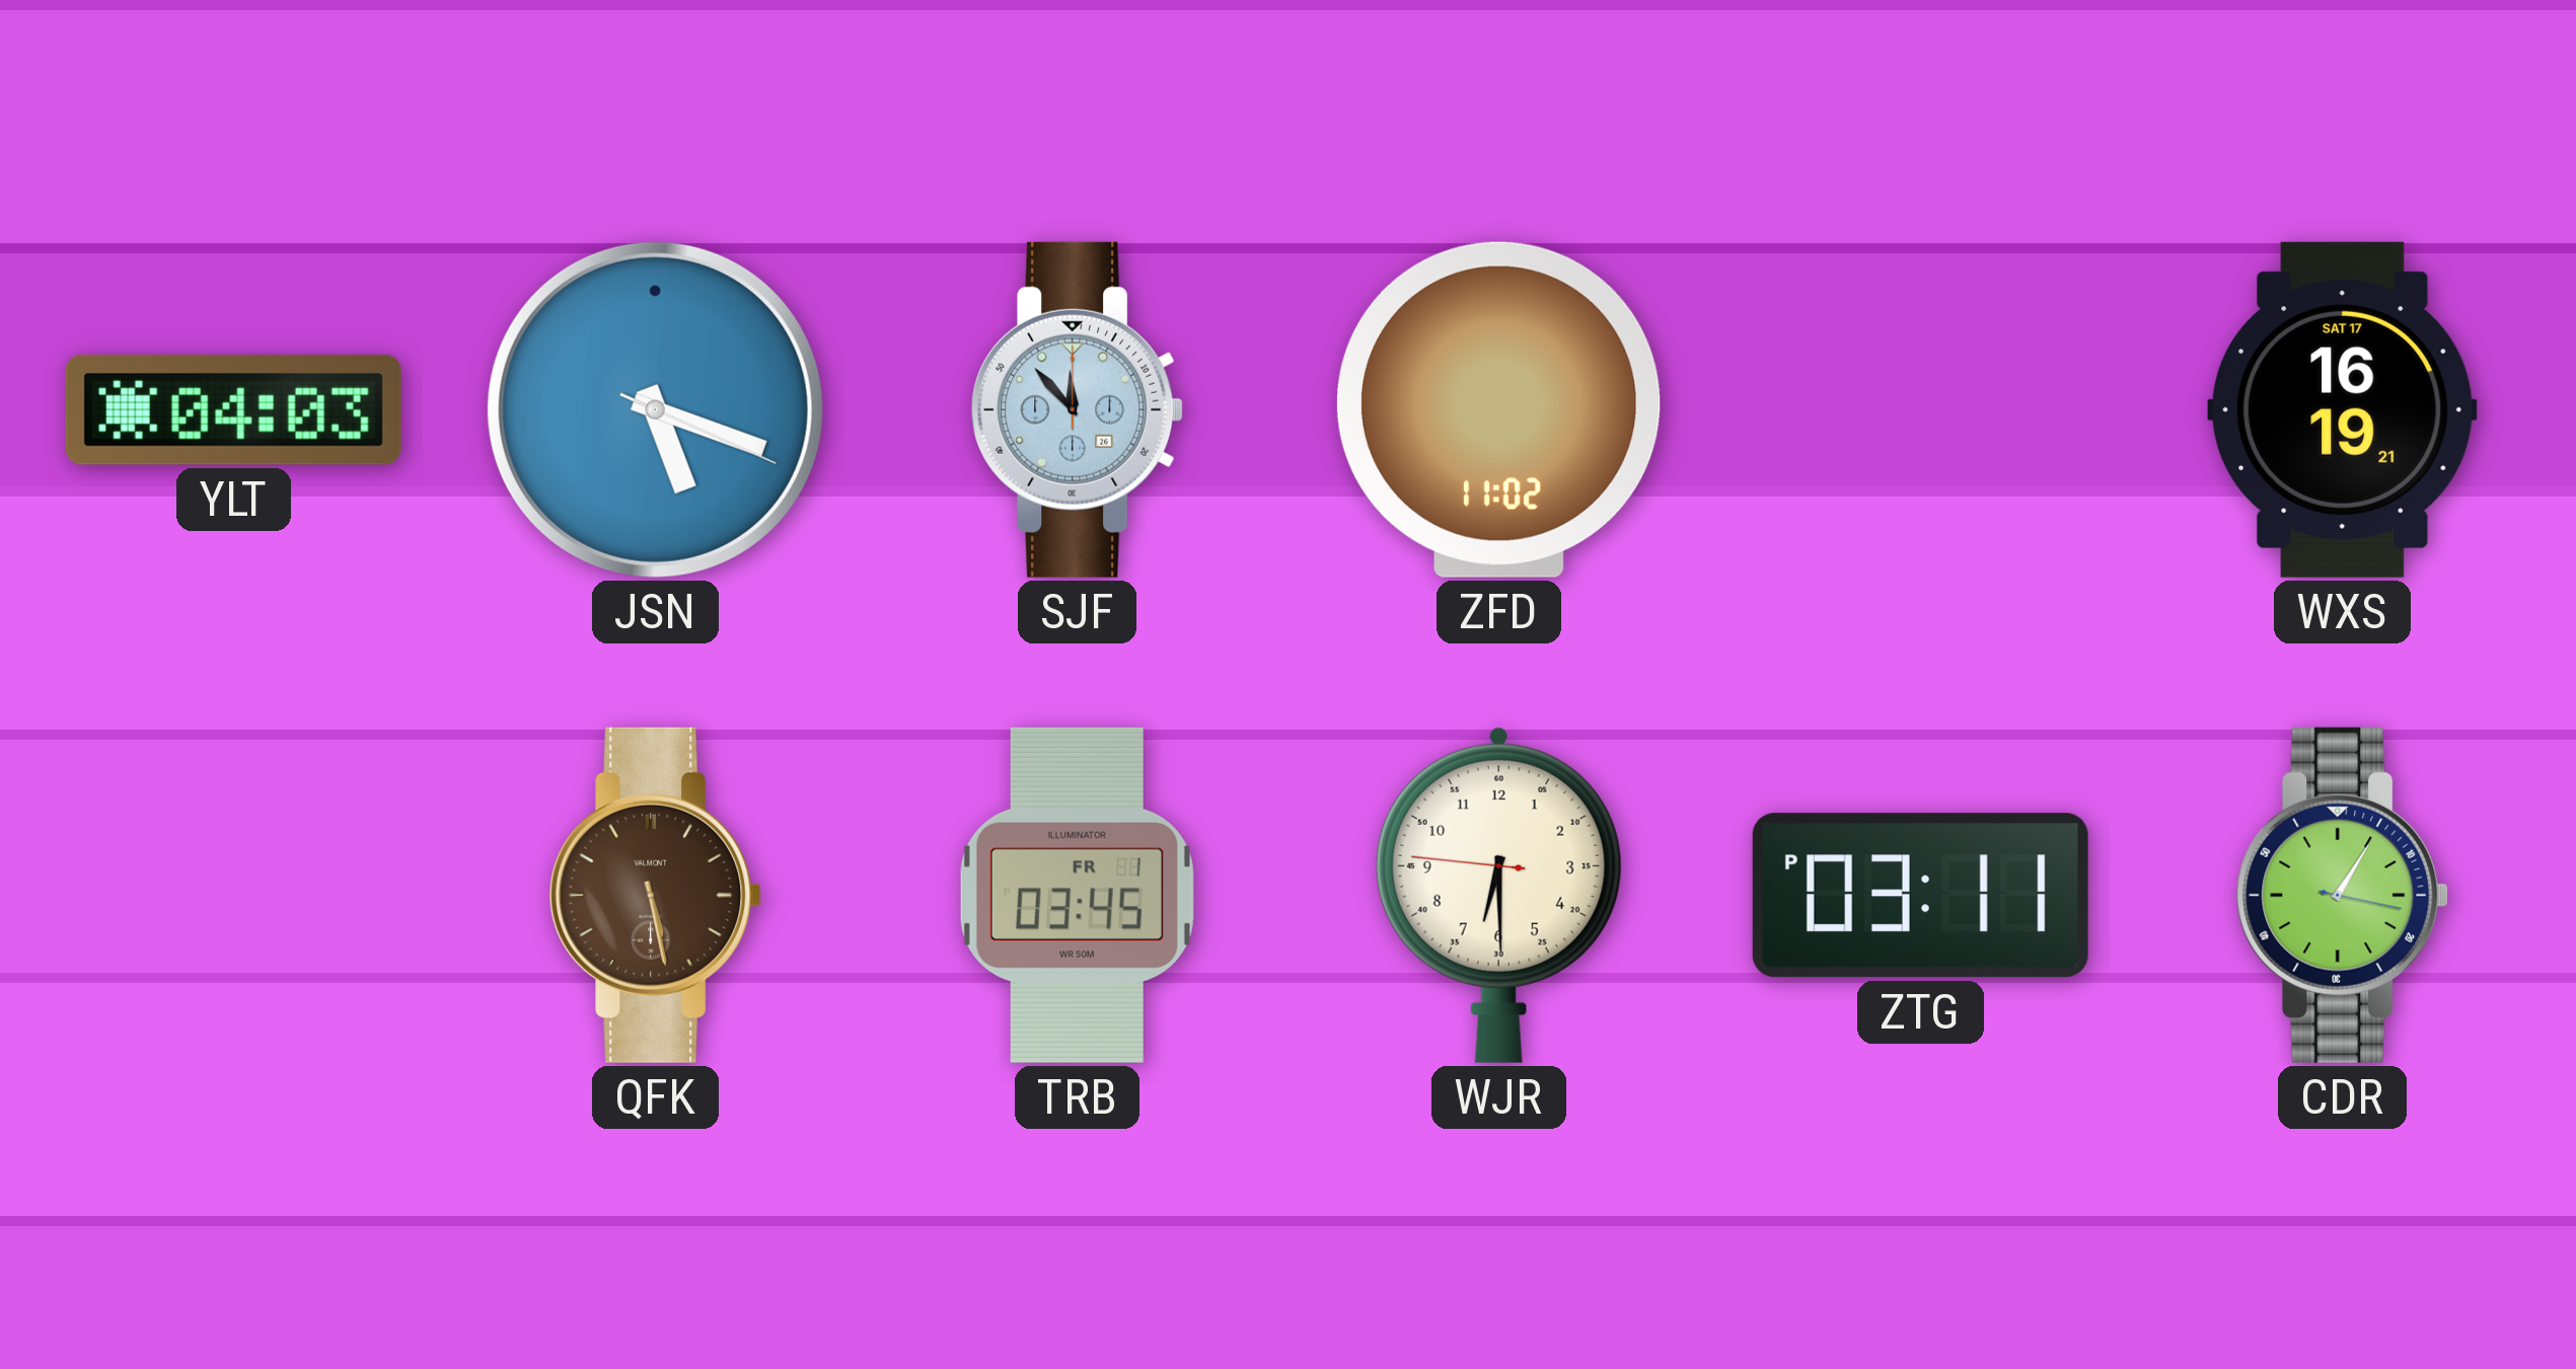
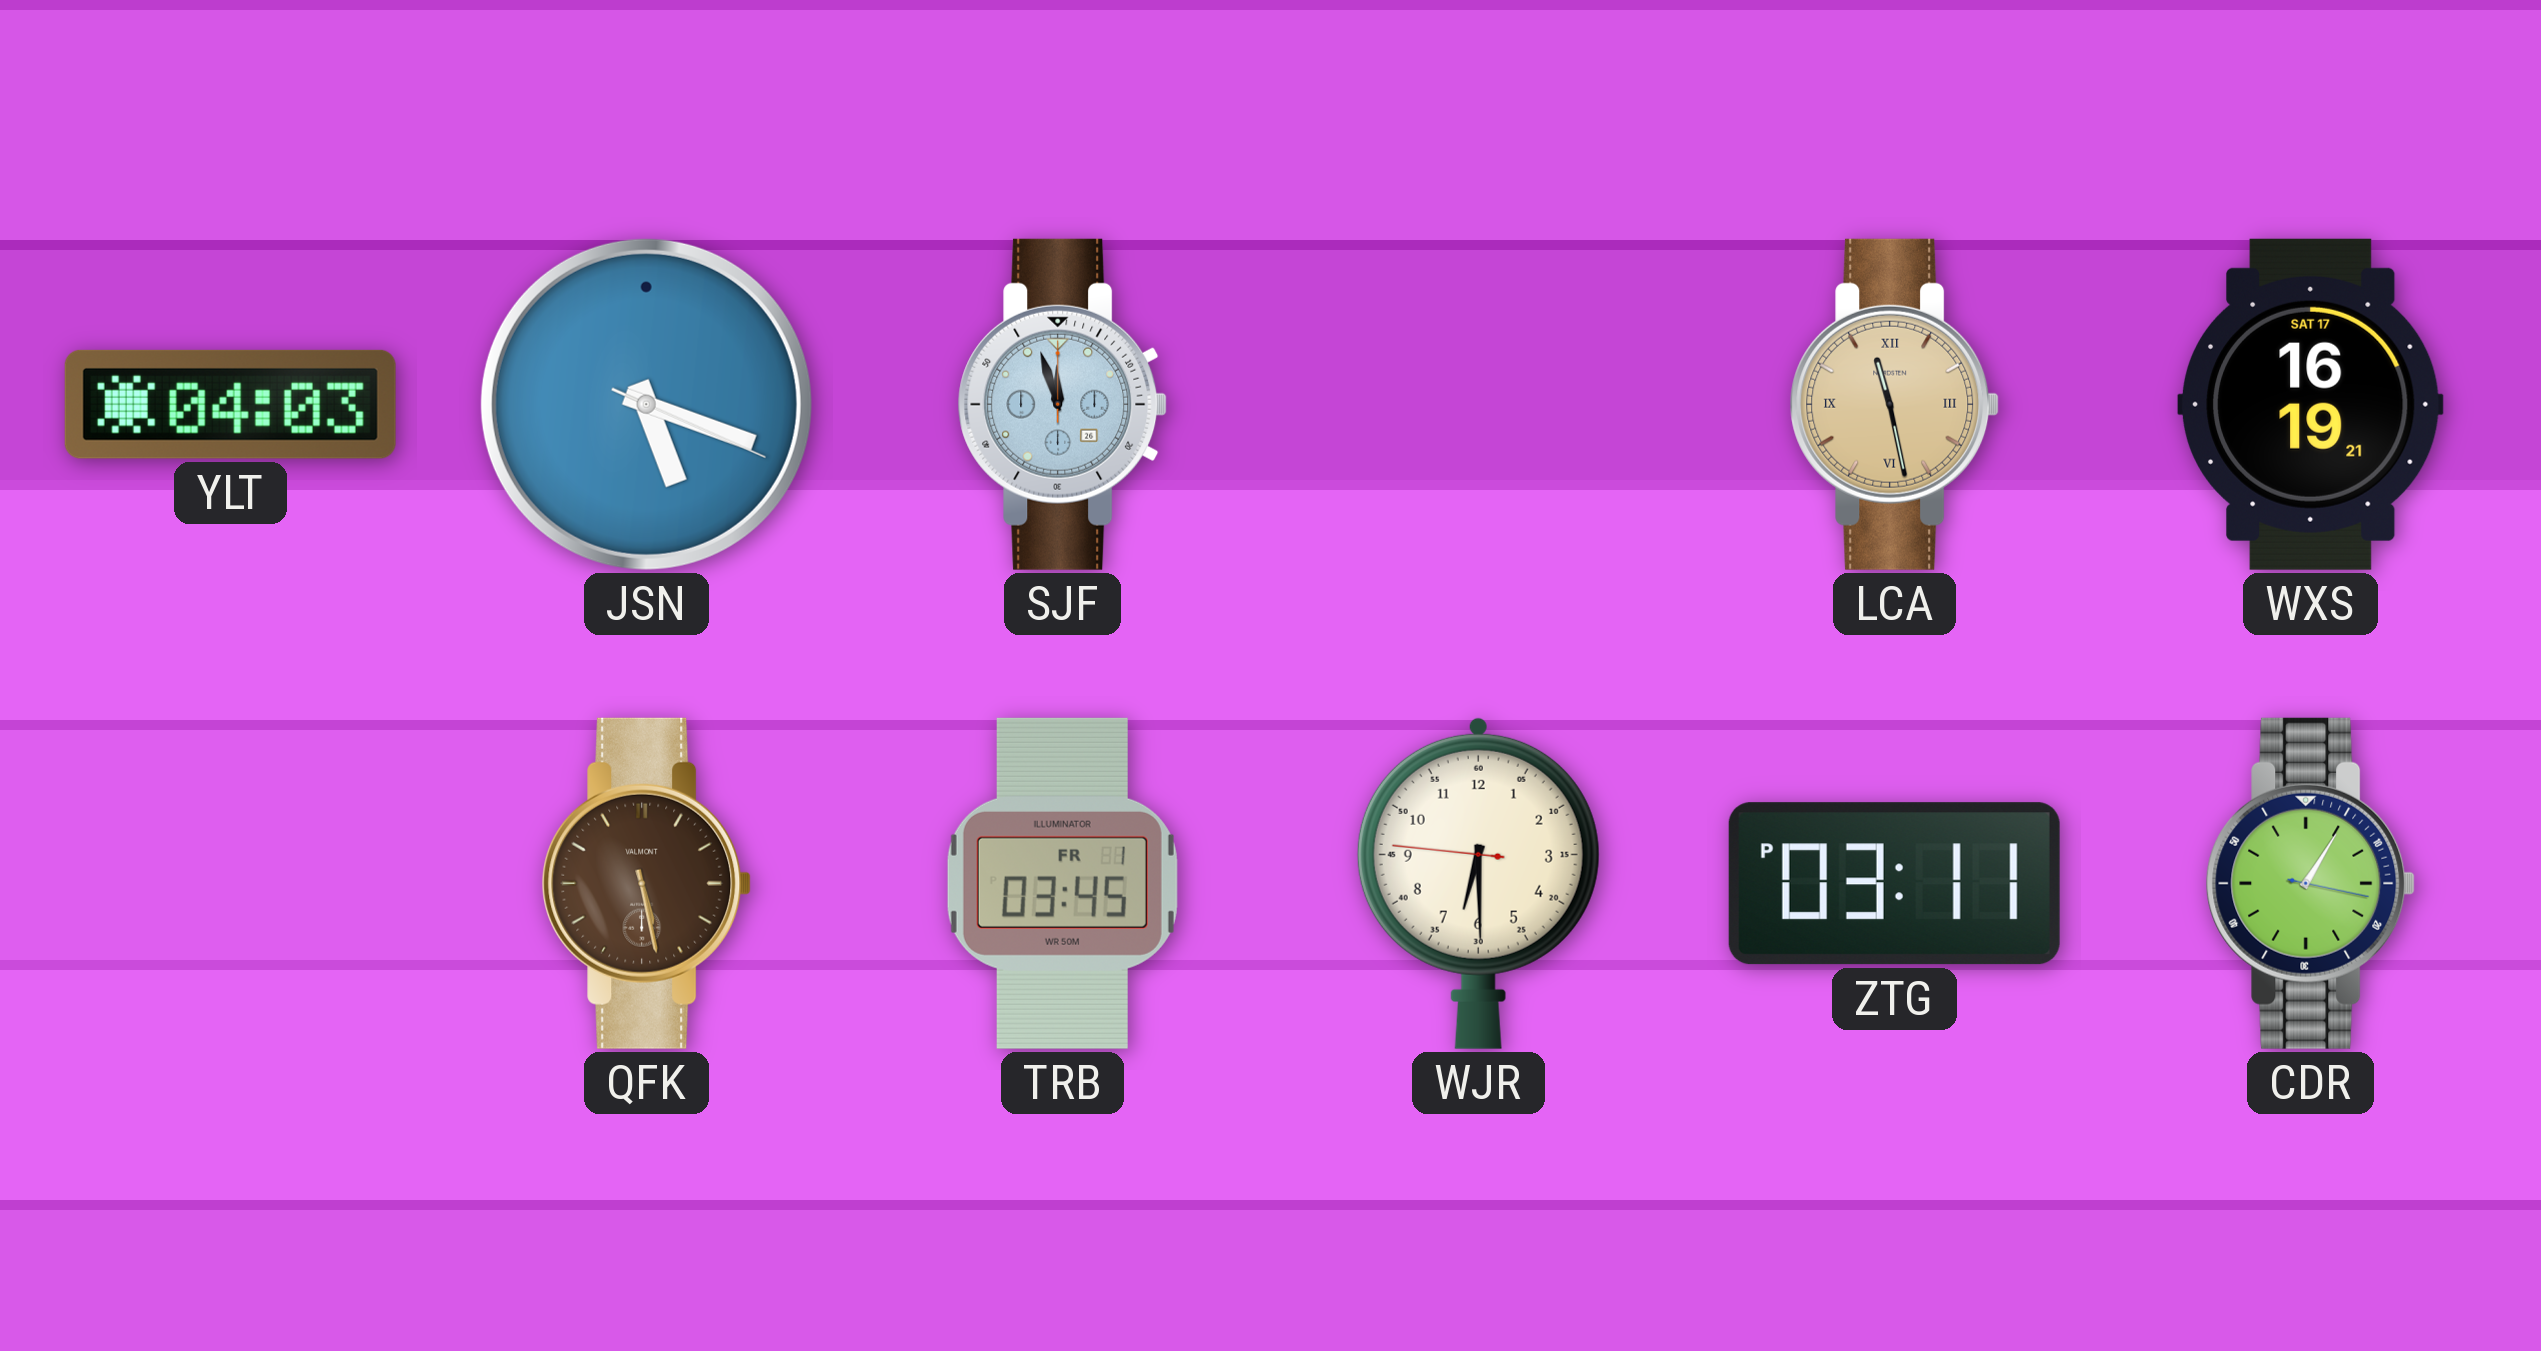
SJF: 11:53 -> 11:57 (1063, 404)
ZFD: 11:02 -> none (1498, 409)
LCA: none -> 11:28 (1895, 404)
